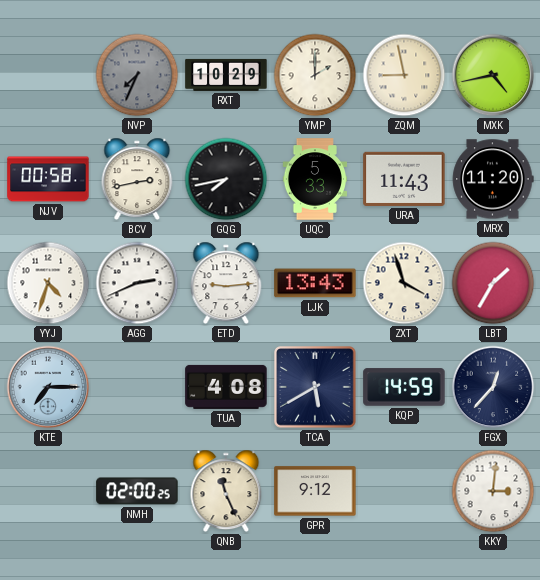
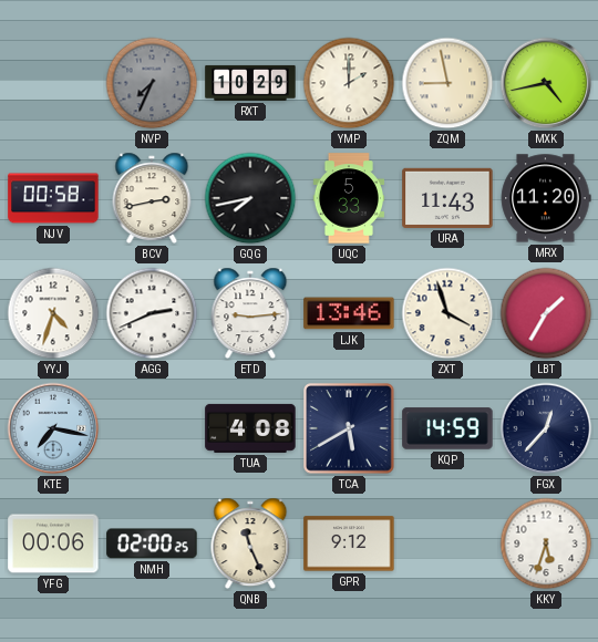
LJK: 13:43 -> 13:46 (349, 313)
KTE: 7:15 -> 7:17 (53, 428)
YFG: none -> 00:06 (53, 543)
KKY: 3:01 -> 5:33 (546, 543)
